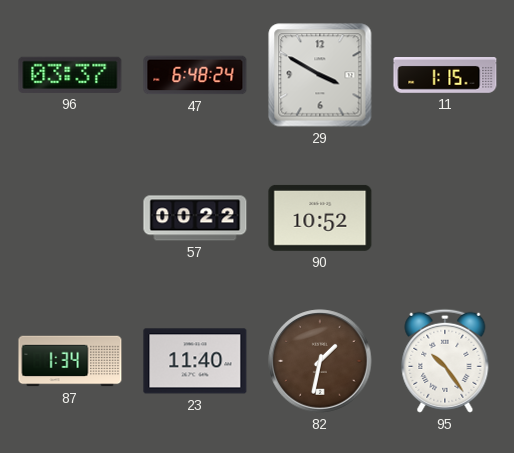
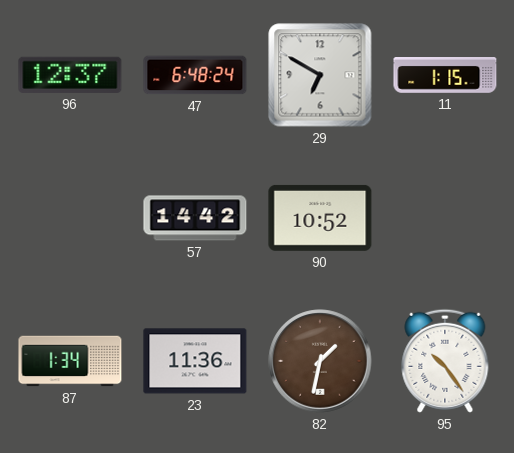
96: 03:37 -> 12:37 (70, 75)
29: 3:50 -> 6:50 (320, 75)
57: 00:22 -> 14:42 (195, 218)
23: 11:40 -> 11:36 (195, 361)
